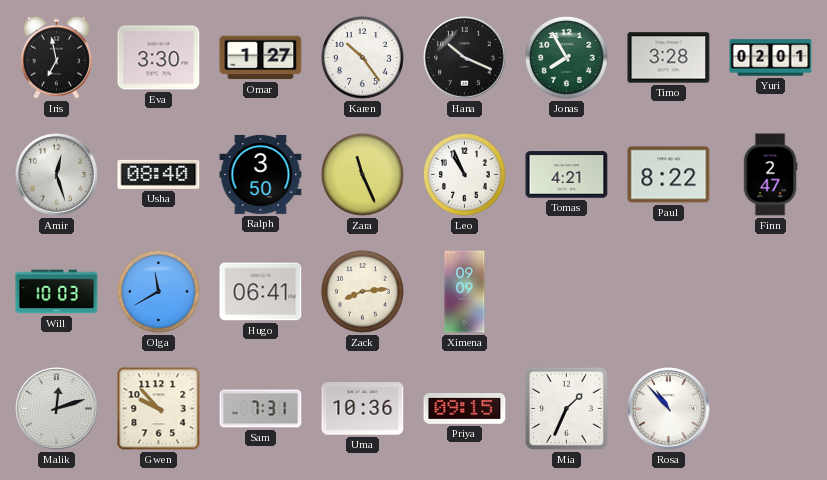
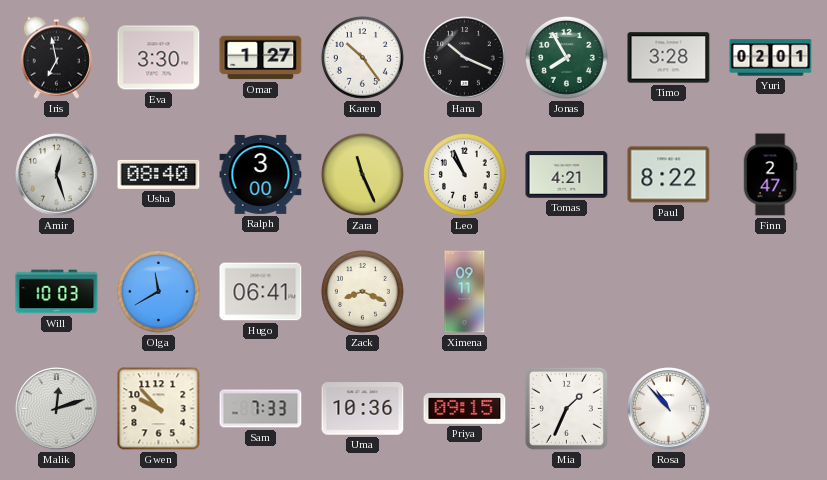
Ralph: 3:50 -> 3:00 (261, 174)
Zack: 8:14 -> 8:19 (362, 291)
Ximena: 09:09 -> 09:11 (465, 292)
Sam: 7:31 -> 7:33 (261, 409)
